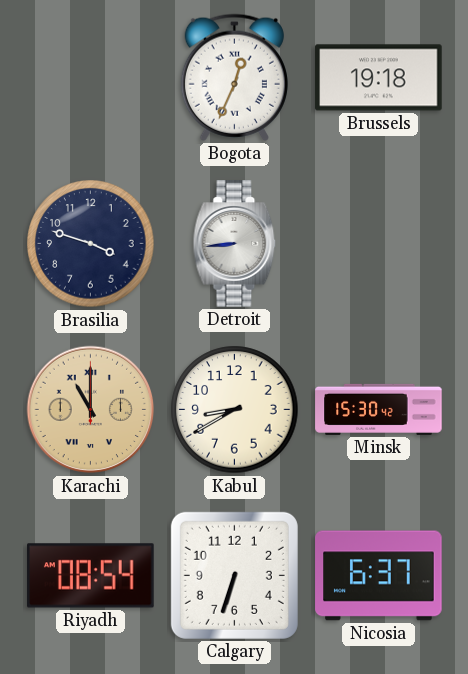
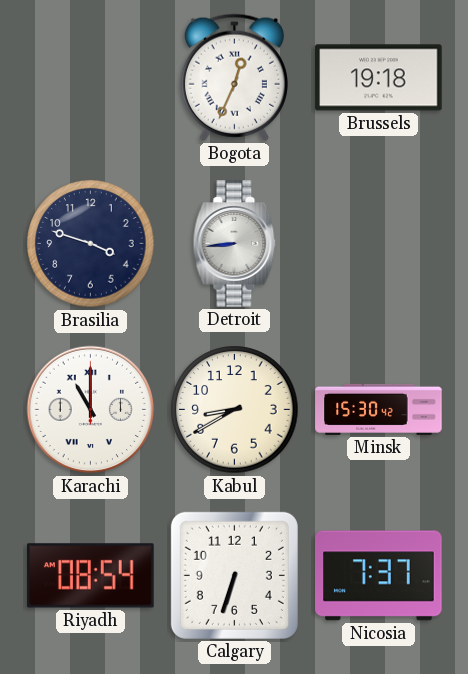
Karachi dial: champagne -> white (91, 410)
Nicosia: 6:37 -> 7:37 (379, 576)
